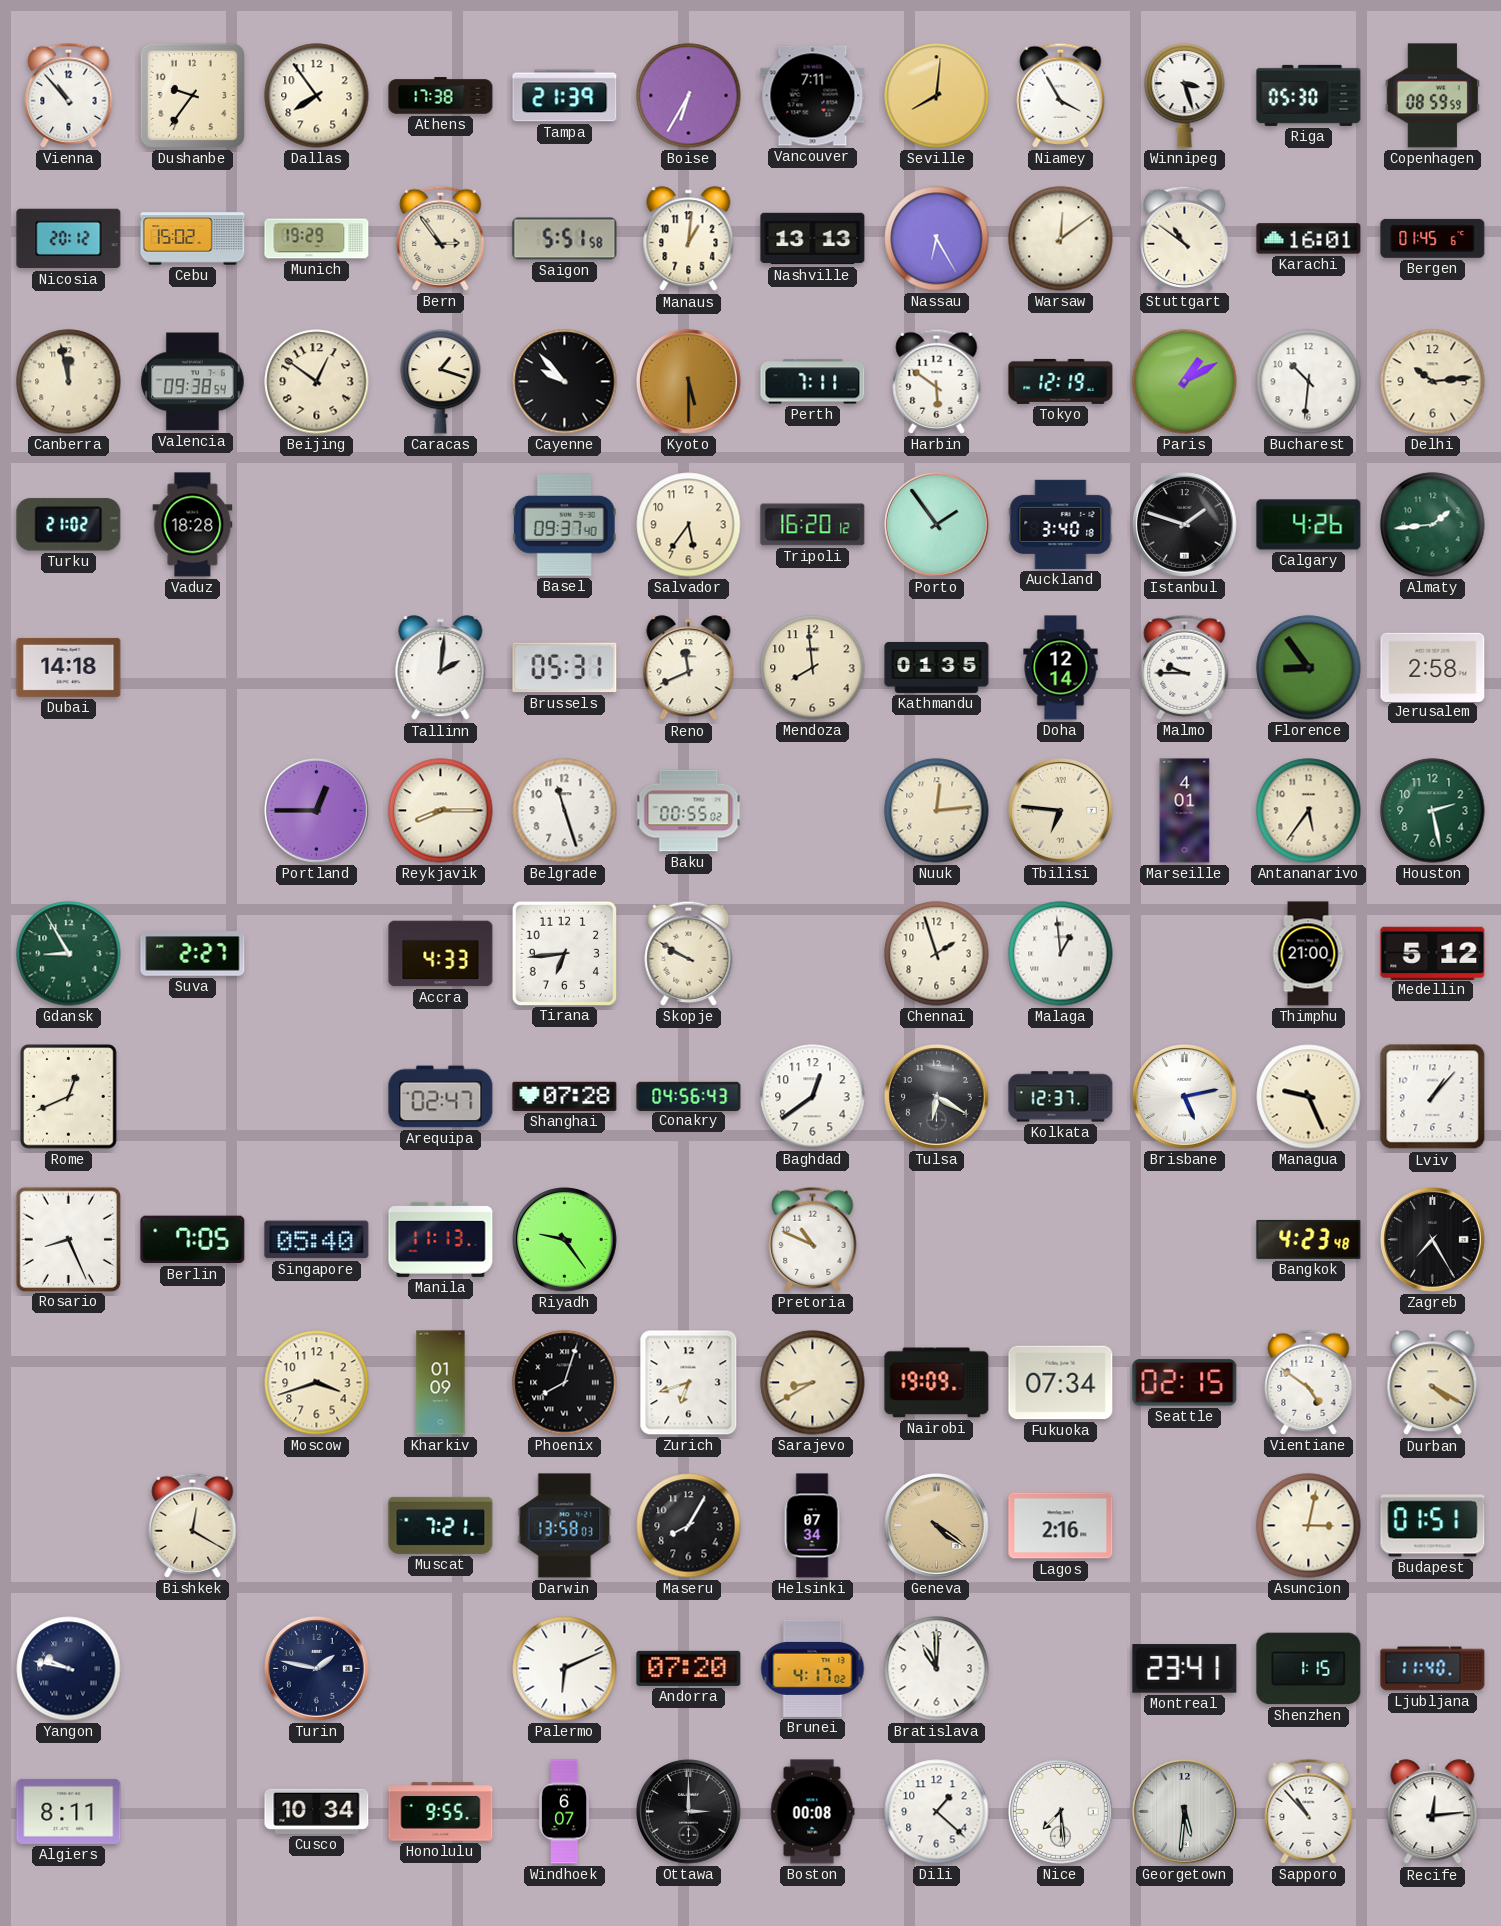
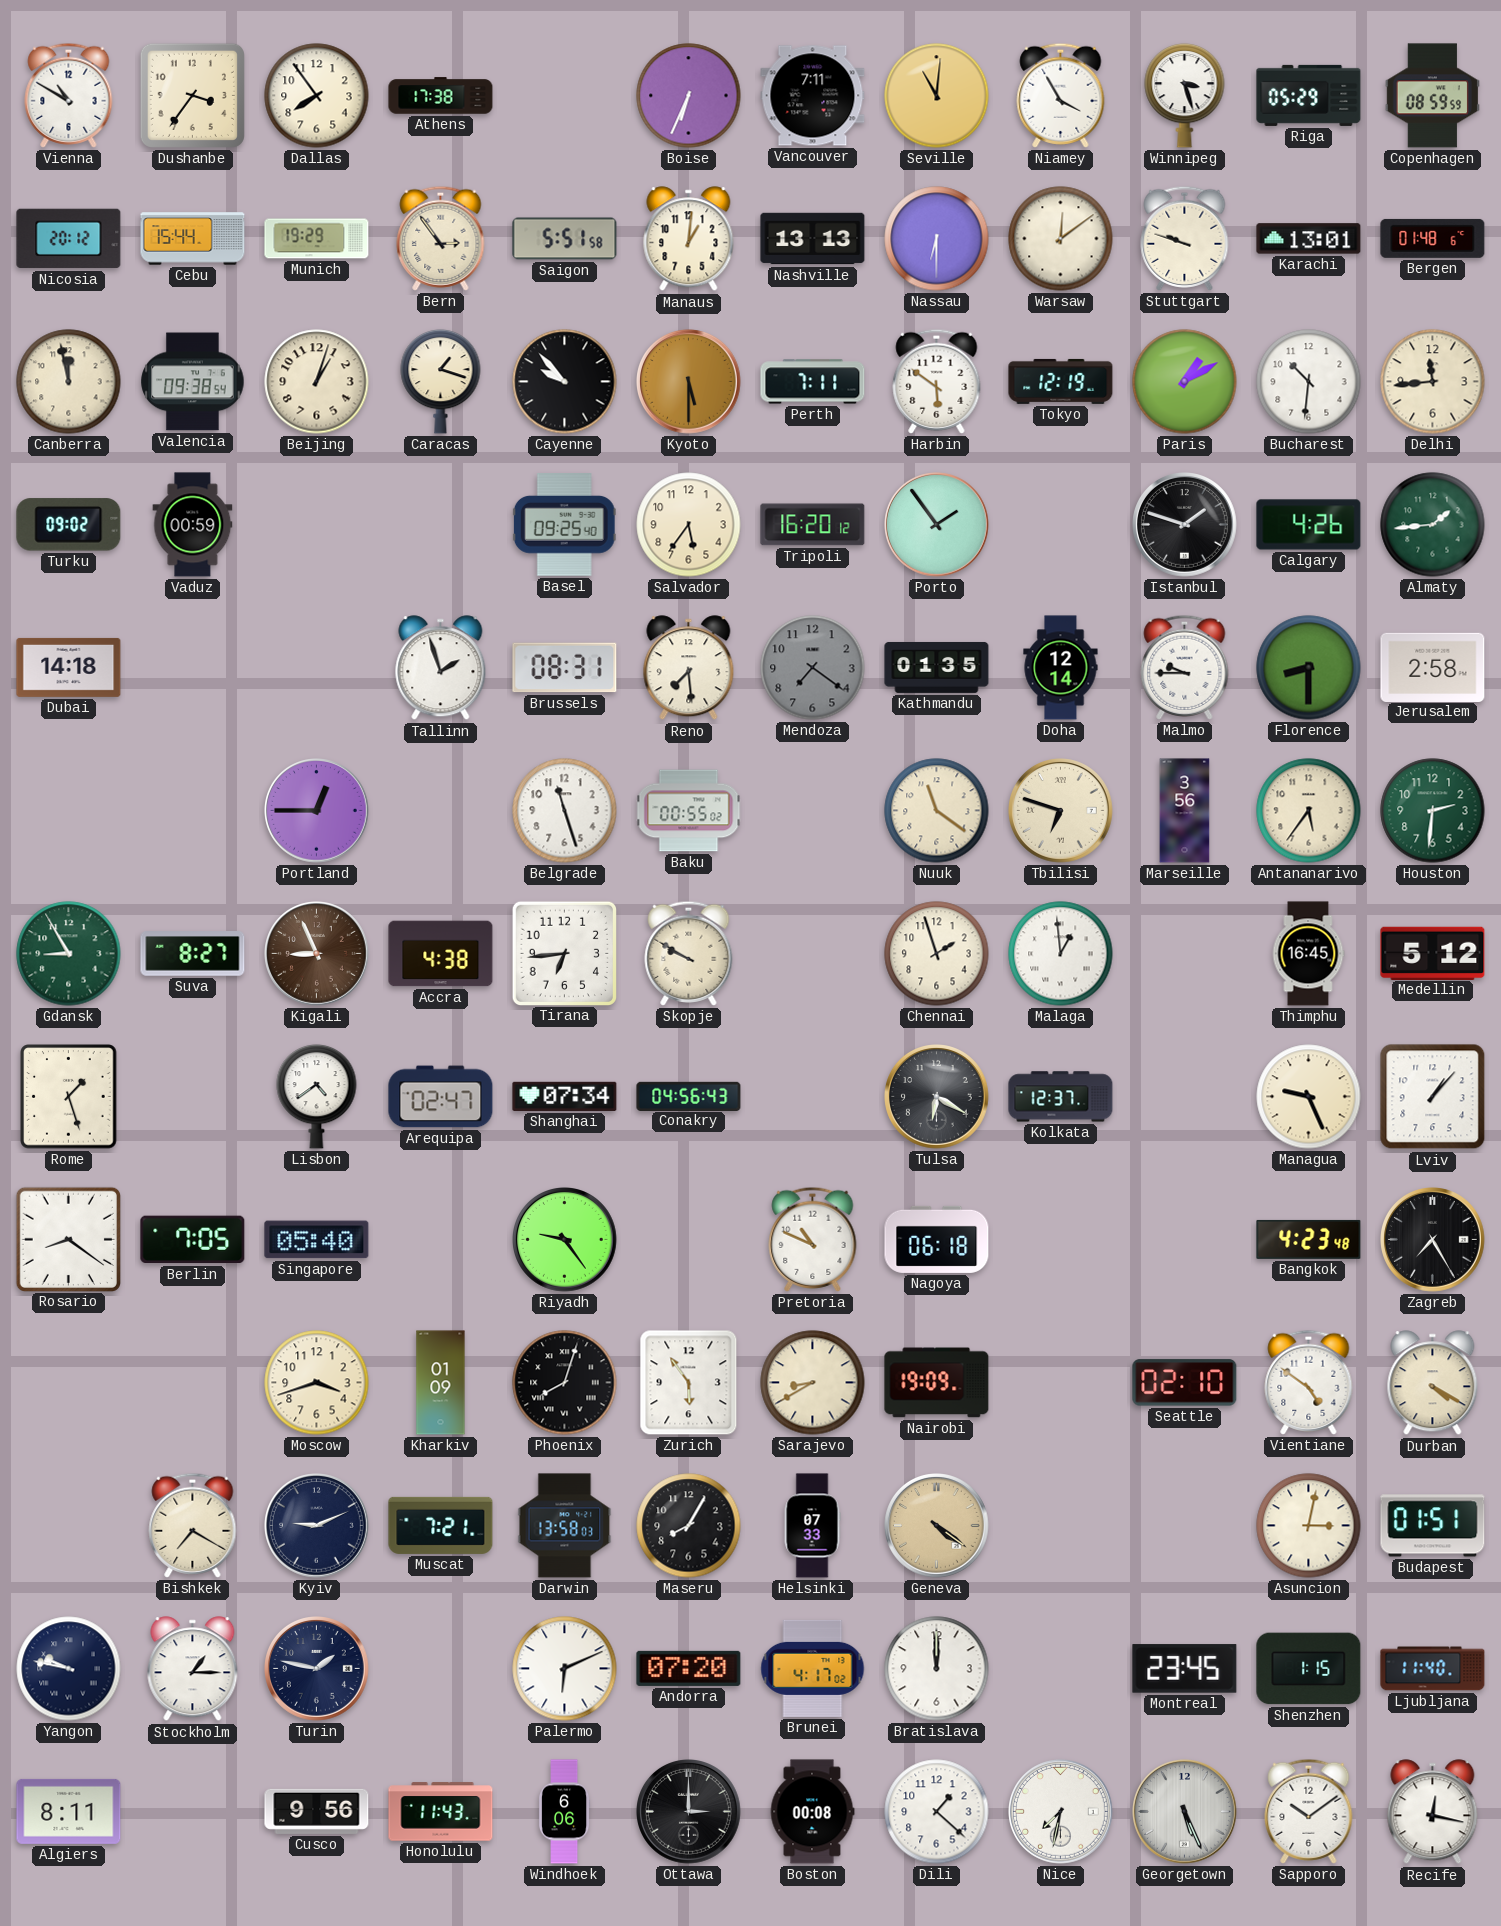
Vienna: 10:53 -> 10:50 (69, 95)
Dushanbe: 9:36 -> 3:36 (192, 95)
Tampa: 21:39 -> none (565, 96)
Boise: 6:35 -> 6:34 (689, 96)
Seville: 8:01 -> 11:01 (937, 96)
Riga: 05:30 -> 05:29 (1309, 95)
Cebu: 15:02 -> 15:44 (193, 239)
Nassau: 6:25 -> 6:30 (937, 239)
Stuttgart: 10:51 -> 9:48 (1185, 238)
Karachi: 16:01 -> 13:01 (1309, 239)
Bergen: 01:45 -> 01:48 (1433, 238)
Beijing: 12:51 -> 1:03 (317, 382)
Delhi: 10:14 -> 11:44 (1433, 382)
Turku: 21:02 -> 09:02 (69, 525)
Vaduz: 18:28 -> 00:59 (193, 525)
Basel: 09:37 -> 09:25 (564, 525)
Auckland: 3:40 -> none (1061, 524)
Tallinn: 2:01 -> 1:57 (441, 668)
Brussels: 05:31 -> 08:31 (565, 668)
Reno: 11:41 -> 7:29 (689, 668)
Mendoza: 7:59 -> 7:21 (813, 668)
Mendoza dial: cream -> grey (813, 668)
Florence: 8:54 -> 8:30 (1309, 668)
Reykjavik: 8:15 -> none (441, 811)
Nuuk: 12:14 -> 11:21 (937, 811)
Tbilisi: 6:46 -> 6:48 (1061, 811)
Marseille: 4:01 -> 3:56 (1185, 811)
Houston: 2:28 -> 2:31 (1433, 811)
Suva: 2:27 -> 8:27 (193, 954)
Kigali: none -> 8:56 (317, 954)
Accra: 4:33 -> 4:38 (441, 954)
Thimphu: 21:00 -> 16:45 (1308, 954)
Rome: 12:41 -> 1:27 (69, 1097)
Lisbon: none -> 4:39 (317, 1096)
Shanghai: 07:28 -> 07:34 (565, 1096)
Baghdad: 12:39 -> none (813, 1097)
Brisbane: 5:13 -> none (1185, 1097)
Rosario: 8:26 -> 8:21 (68, 1239)
Manila: 11:13 -> none (441, 1239)
Nagoya: none -> 06:18 (937, 1239)
Zurich: 6:42 -> 5:54 (689, 1383)
Fukuoka: 07:34 -> none (1061, 1383)
Seattle: 02:15 -> 02:10 (1185, 1383)
Bishkek: 12:20 -> 7:20 (193, 1525)
Kyiv: none -> 9:11 (317, 1526)
Helsinki: 07:34 -> 07:33 (812, 1526)
Lagos: 2:16 -> none (1061, 1526)
Stockholm: none -> 1:15 (193, 1669)
Bratislava: 11:00 -> 12:00 (937, 1669)
Montreal: 23:41 -> 23:45 (1185, 1669)
Cusco: 10:34 -> 9:56 (317, 1811)
Honolulu: 9:55 -> 11:43 (441, 1812)
Windhoek: 6:07 -> 6:06 (564, 1812)
Nice: 7:29 -> 7:32 (1061, 1812)
Georgetown: 5:31 -> 5:26 (1185, 1812)
Sapporo: 10:53 -> 10:09 (1309, 1811)
Recife: 12:14 -> 12:17 (1433, 1812)
